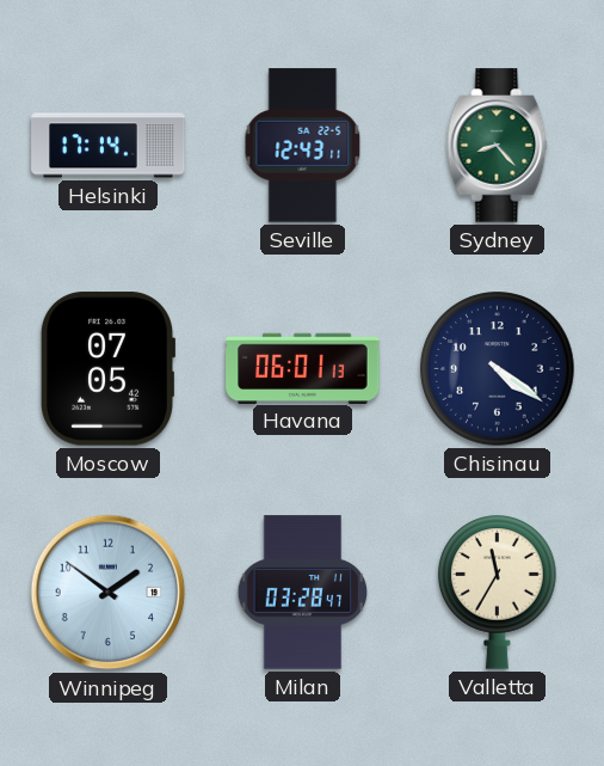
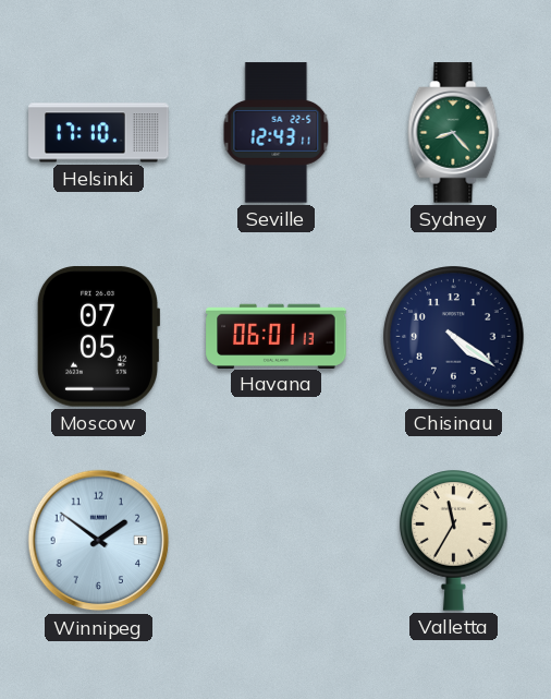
Helsinki: 17:14 -> 17:10 (99, 133)
Milan: 03:28 -> none (303, 593)
